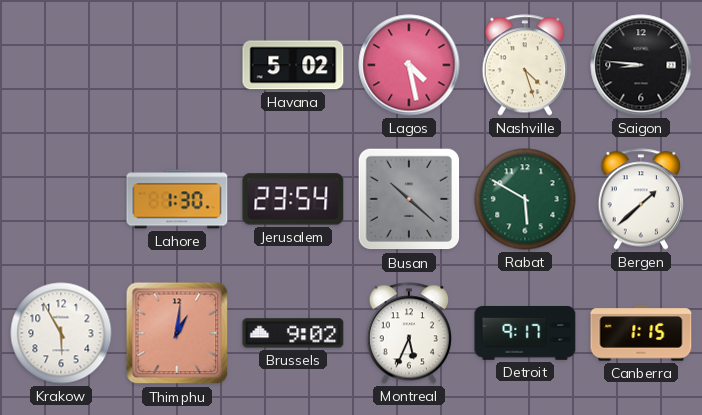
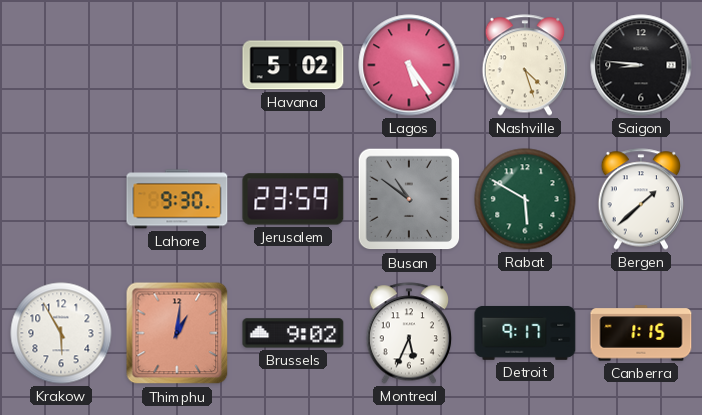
Lagos: 4:28 -> 5:24 (409, 65)
Lahore: 1:30 -> 9:30 (177, 199)
Jerusalem: 23:54 -> 23:59 (293, 199)
Busan: 10:22 -> 10:51 (409, 199)
